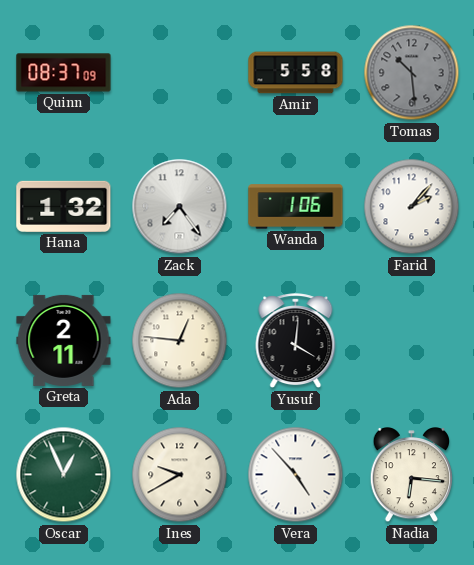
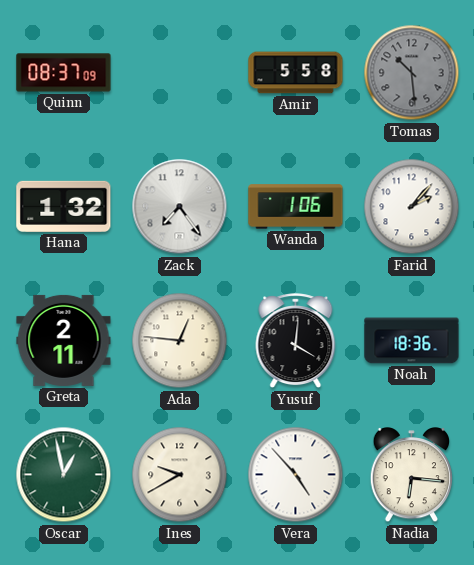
Noah: none -> 18:36 (412, 341)
Oscar: 12:56 -> 12:58 (64, 475)
